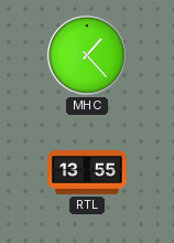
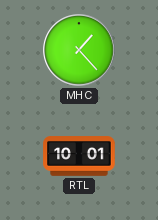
RTL: 13:55 -> 10:01 (79, 156)
